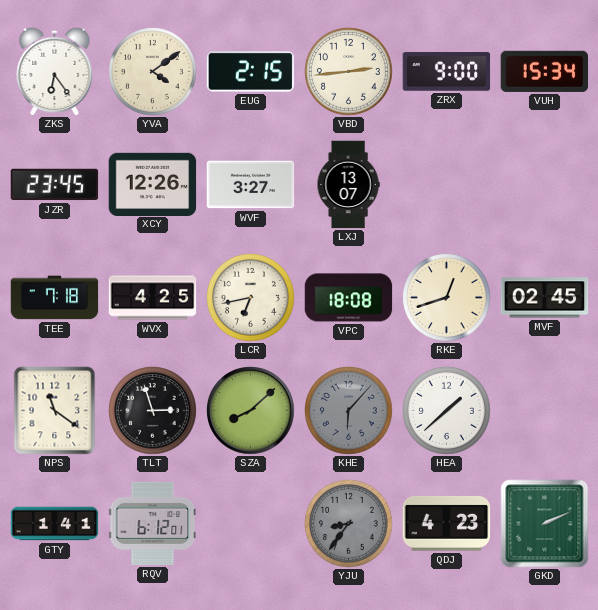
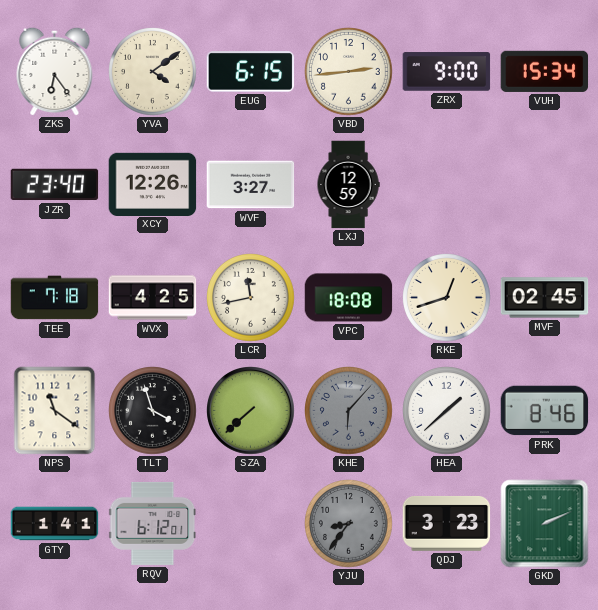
EUG: 2:15 -> 6:15 (251, 72)
JZR: 23:45 -> 23:40 (55, 185)
LXJ: 13:07 -> 12:59 (348, 185)
LCR: 6:43 -> 11:43 (251, 298)
TLT: 2:57 -> 3:57 (153, 411)
SZA: 8:08 -> 7:38 (251, 411)
PRK: none -> 8:46 (545, 411)
QDJ: 4:23 -> 3:23 (447, 523)
